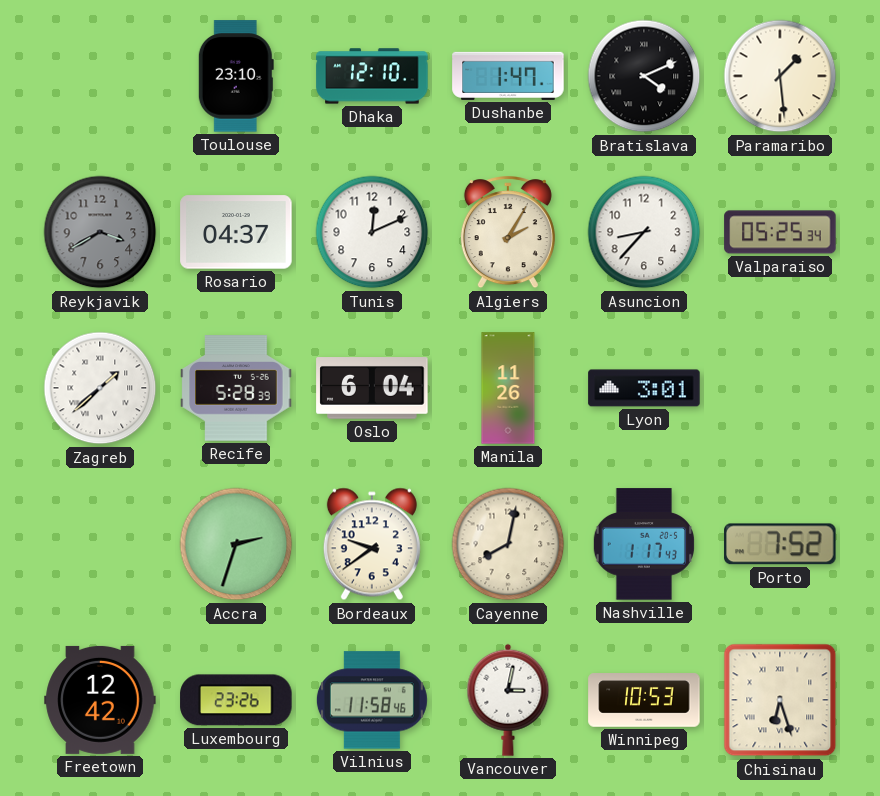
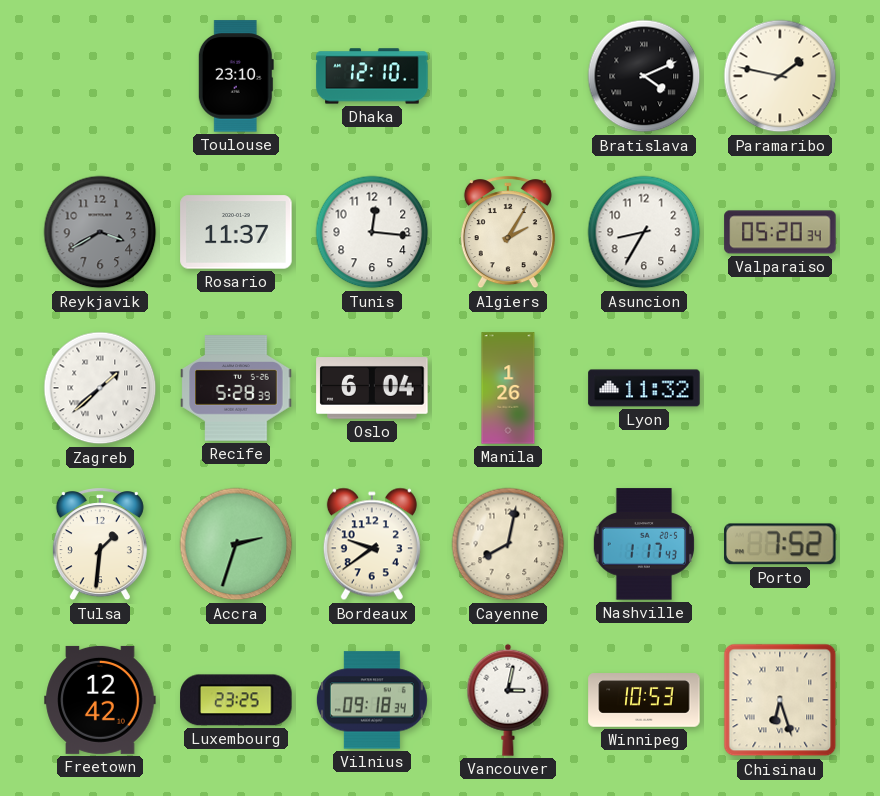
Dushanbe: 1:47 -> none (508, 76)
Paramaribo: 1:29 -> 1:47 (780, 76)
Rosario: 04:37 -> 11:37 (236, 232)
Tunis: 12:11 -> 12:16 (372, 232)
Asuncion: 8:37 -> 8:35 (644, 232)
Valparaiso: 05:25 -> 05:20 (780, 232)
Manila: 11:26 -> 1:26 (508, 388)
Lyon: 3:01 -> 11:32 (644, 388)
Tulsa: none -> 1:31 (100, 545)
Luxembourg: 23:26 -> 23:25 (236, 700)
Vilnius: 11:58 -> 09:18 (372, 700)
